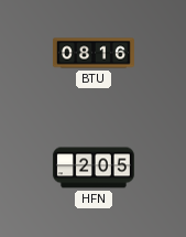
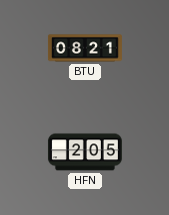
BTU: 08:16 -> 08:21 (85, 48)
